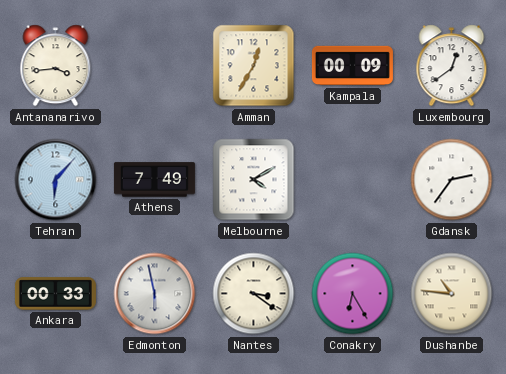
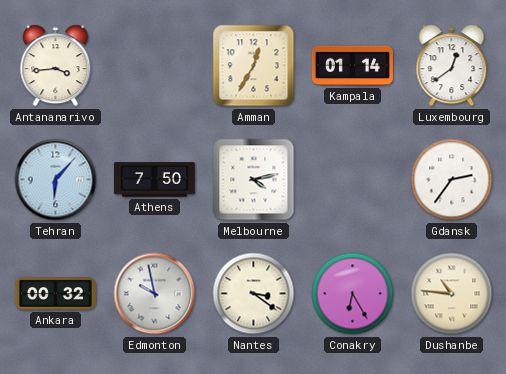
Kampala: 00:09 -> 01:14 (352, 66)
Athens: 7:49 -> 7:50 (154, 180)
Melbourne: 4:10 -> 4:13 (254, 180)
Ankara: 00:33 -> 00:32 (55, 294)
Edmonton: 5:58 -> 9:58 (155, 294)
